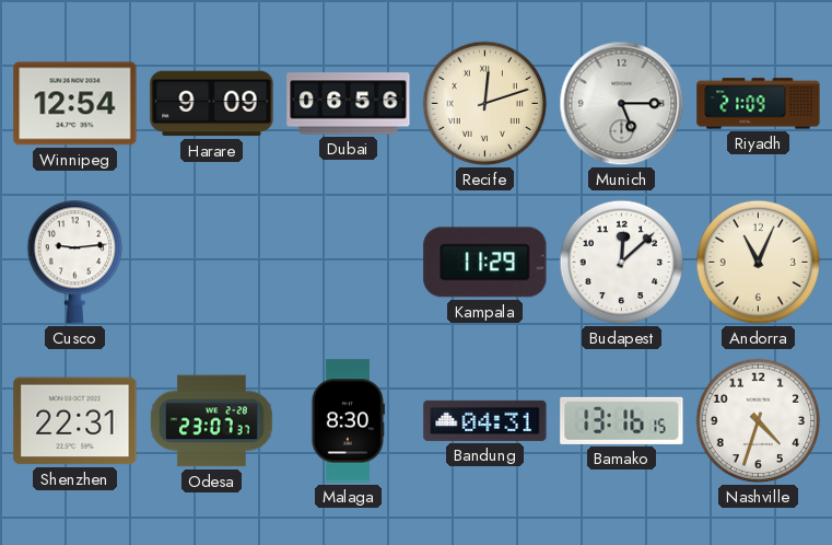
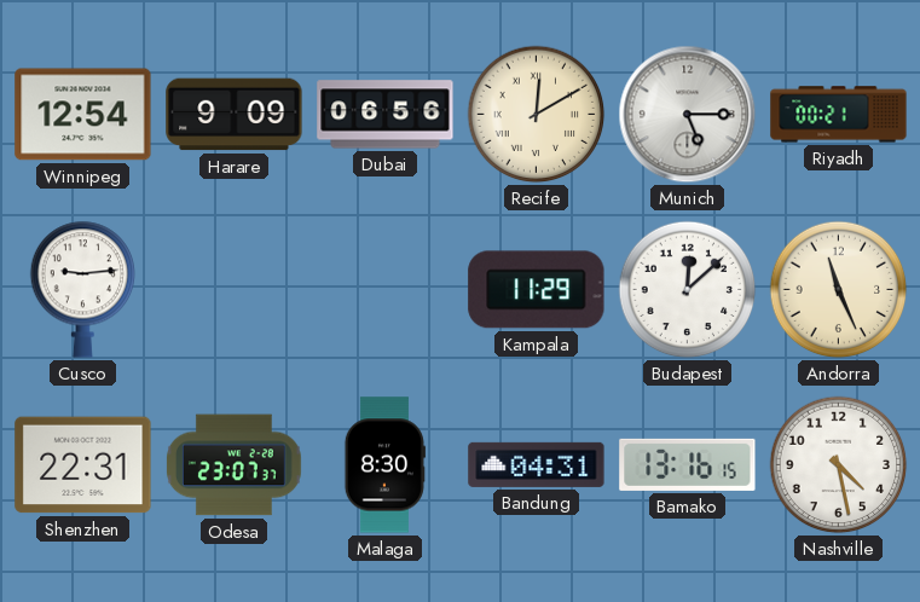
Recife: 12:12 -> 12:10 (537, 115)
Riyadh: 21:09 -> 00:21 (839, 115)
Andorra: 11:04 -> 11:26 (839, 290)
Nashville: 4:33 -> 4:28 (839, 465)
